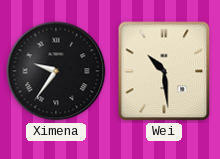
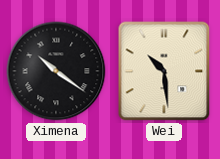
Ximena: 9:36 -> 10:21 (56, 71)
